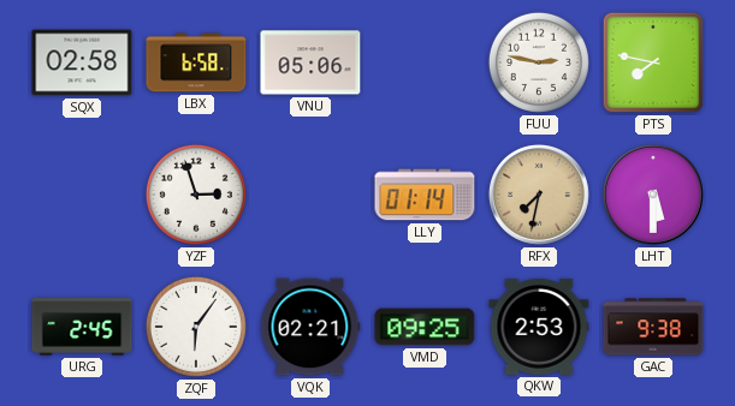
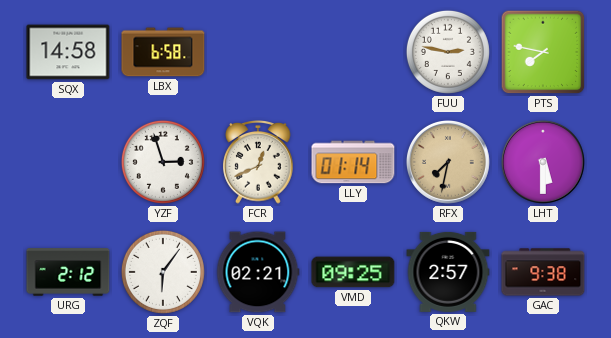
SQX: 02:58 -> 14:58 (68, 52)
VNU: 05:06 -> none (310, 62)
FCR: none -> 12:41 (258, 163)
URG: 2:45 -> 2:12 (68, 272)
QKW: 2:53 -> 2:57 (448, 272)
